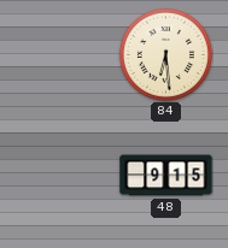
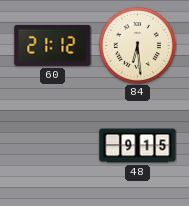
60: none -> 21:12 (53, 45)
